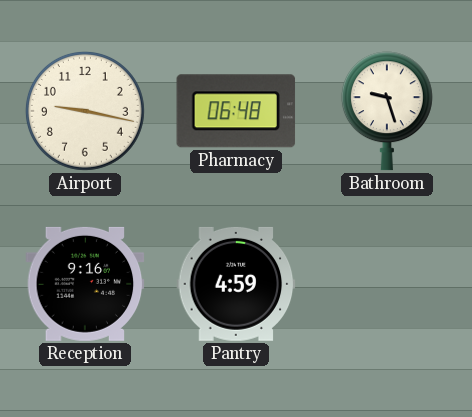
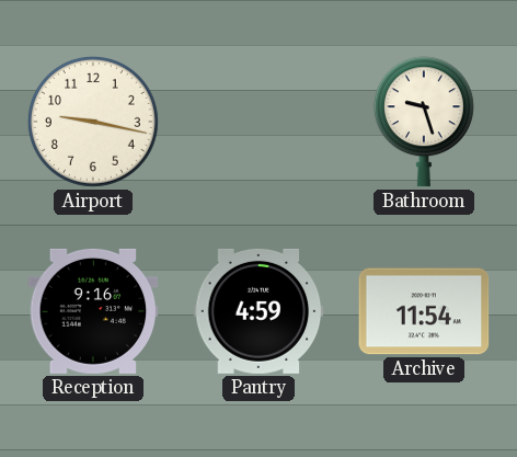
Pharmacy: 06:48 -> none (236, 111)
Archive: none -> 11:54 (424, 311)
